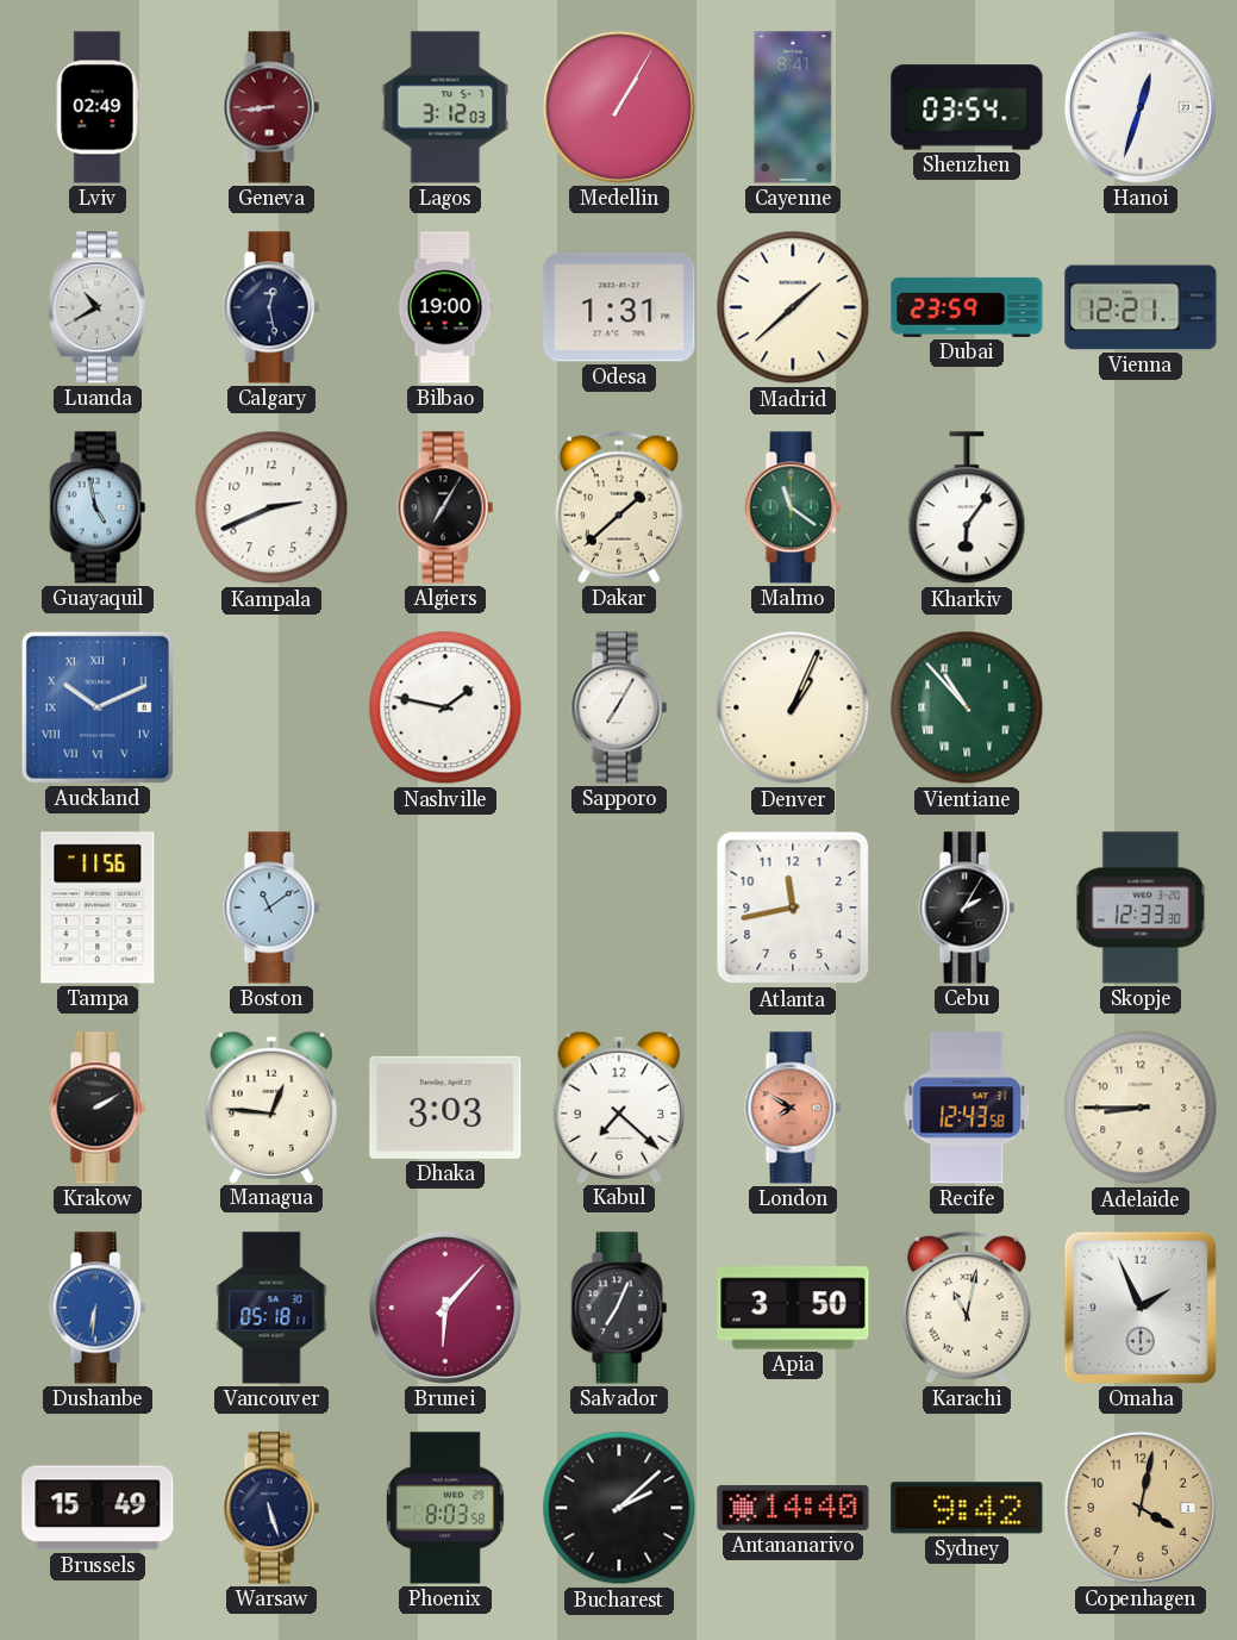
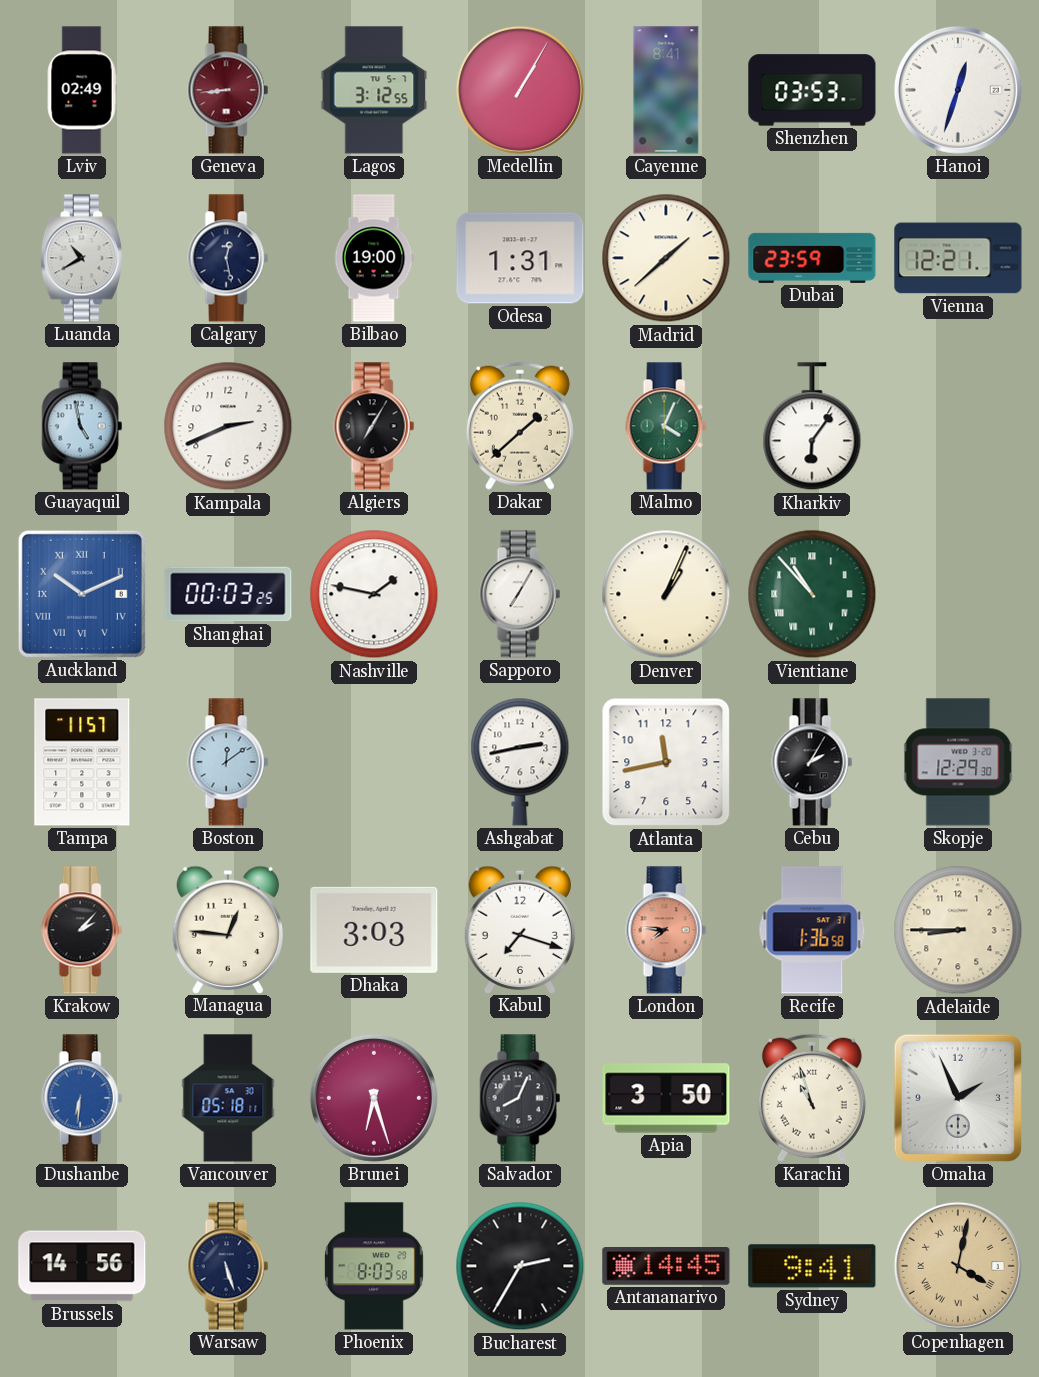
Lagos: 3:12:03 -> 3:12:55 (374, 90)
Shenzhen: 03:54 -> 03:53 (812, 90)
Malmo: 11:21 -> 4:04 (666, 426)
Shanghai: none -> 00:03 (228, 594)
Tampa: 11:56 -> 11:57 (82, 762)
Boston: 11:09 -> 12:09 (228, 762)
Ashgabat: none -> 2:43 (520, 762)
Skopje: 12:33 -> 12:29 (958, 762)
Krakow: 2:10 -> 2:07 (82, 930)
Kabul: 7:22 -> 7:18 (519, 929)
London: 7:50 -> 7:46 (666, 930)
Recife: 12:43 -> 1:36 (812, 930)
Brunei: 6:07 -> 6:27 (374, 1098)
Salvador: 7:04 -> 8:04 (520, 1098)
Karachi: 11:02 -> 10:57 (812, 1098)
Brussels: 15:49 -> 14:56 (82, 1266)
Bucharest: 2:08 -> 2:35 (520, 1266)
Antananarivo: 14:40 -> 14:45 (666, 1267)
Sydney: 9:42 -> 9:41 (812, 1266)
Copenhagen numerals: Arabic -> Roman (958, 1266)
